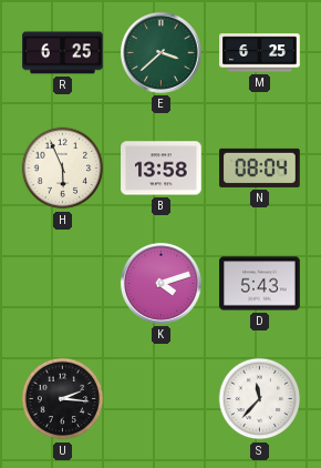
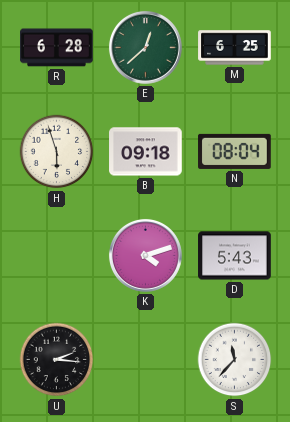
R: 6:25 -> 6:28 (57, 48)
E: 3:38 -> 12:38 (145, 47)
H: 5:56 -> 5:57 (57, 152)
B: 13:58 -> 09:18 (146, 152)
